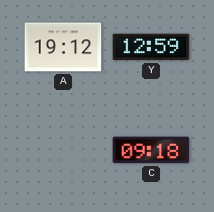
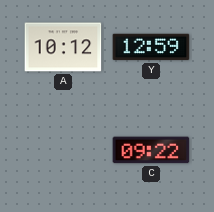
A: 19:12 -> 10:12 (63, 47)
C: 09:18 -> 09:22 (151, 150)
